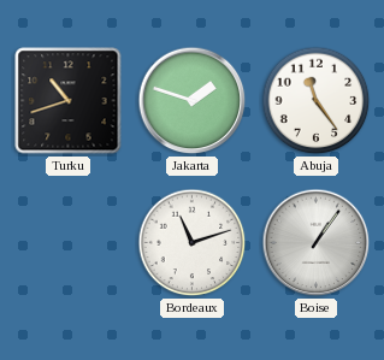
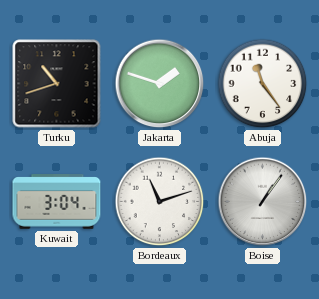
Kuwait: none -> 3:04 (57, 202)
